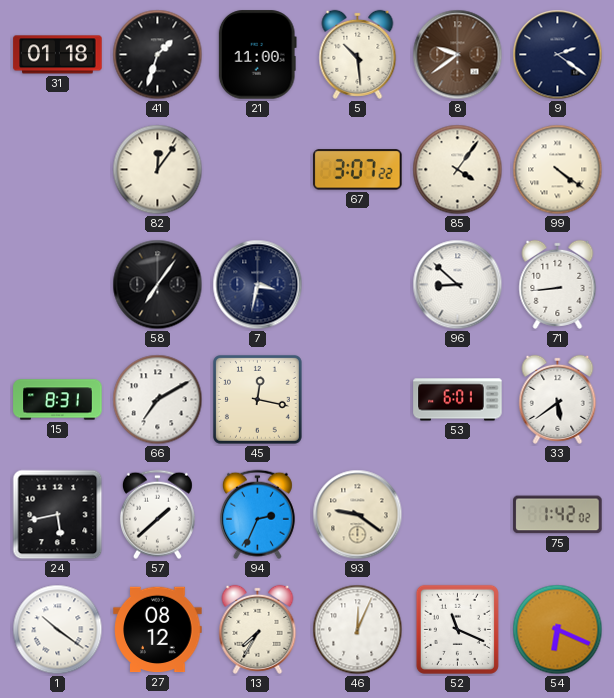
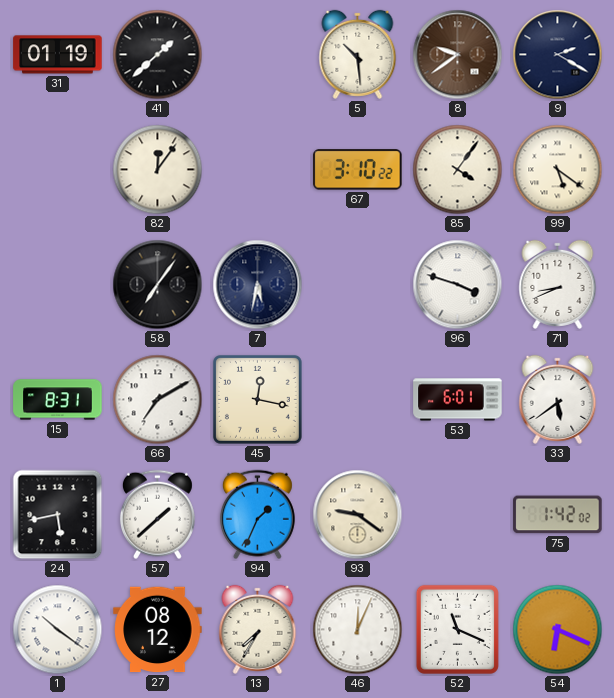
31: 01:18 -> 01:19 (58, 55)
41: 1:33 -> 1:38 (158, 55)
21: 11:00 -> none (257, 55)
9: 2:21 -> 2:20 (558, 55)
67: 3:07 -> 3:10 (358, 170)
99: 4:21 -> 5:21 (558, 170)
7: 3:32 -> 5:32 (258, 285)
96: 8:52 -> 3:48 (458, 285)
71: 8:44 -> 8:41 (558, 284)
94: 2:34 -> 1:34 (257, 515)
